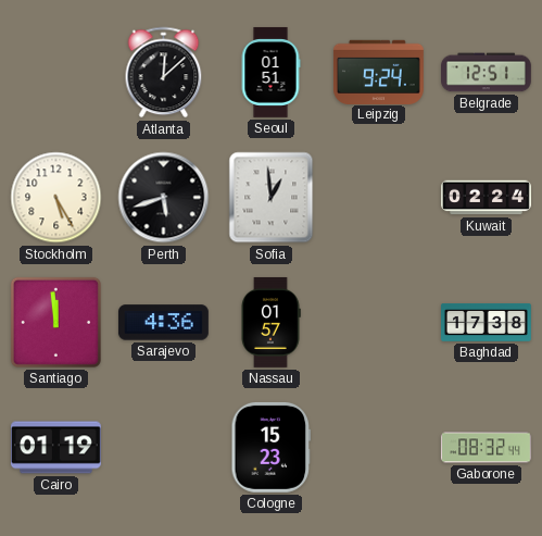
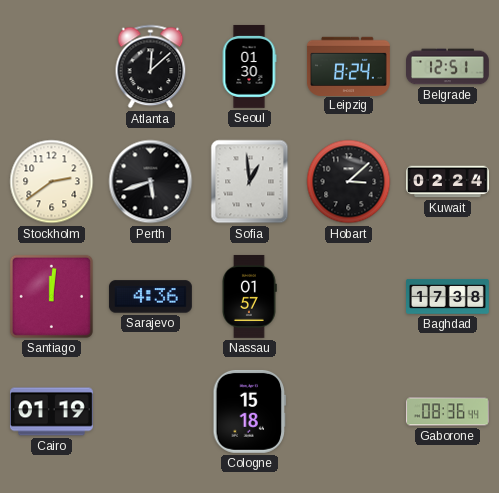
Seoul: 01:51 -> 01:30 (249, 66)
Leipzig: 9:24 -> 8:24 (348, 66)
Stockholm: 5:25 -> 2:39 (52, 182)
Hobart: none -> 3:08 (349, 182)
Santiago: 11:59 -> 12:01 (51, 296)
Cologne: 15:23 -> 15:18 (250, 411)
Gaborone: 08:32 -> 08:36 (448, 412)
